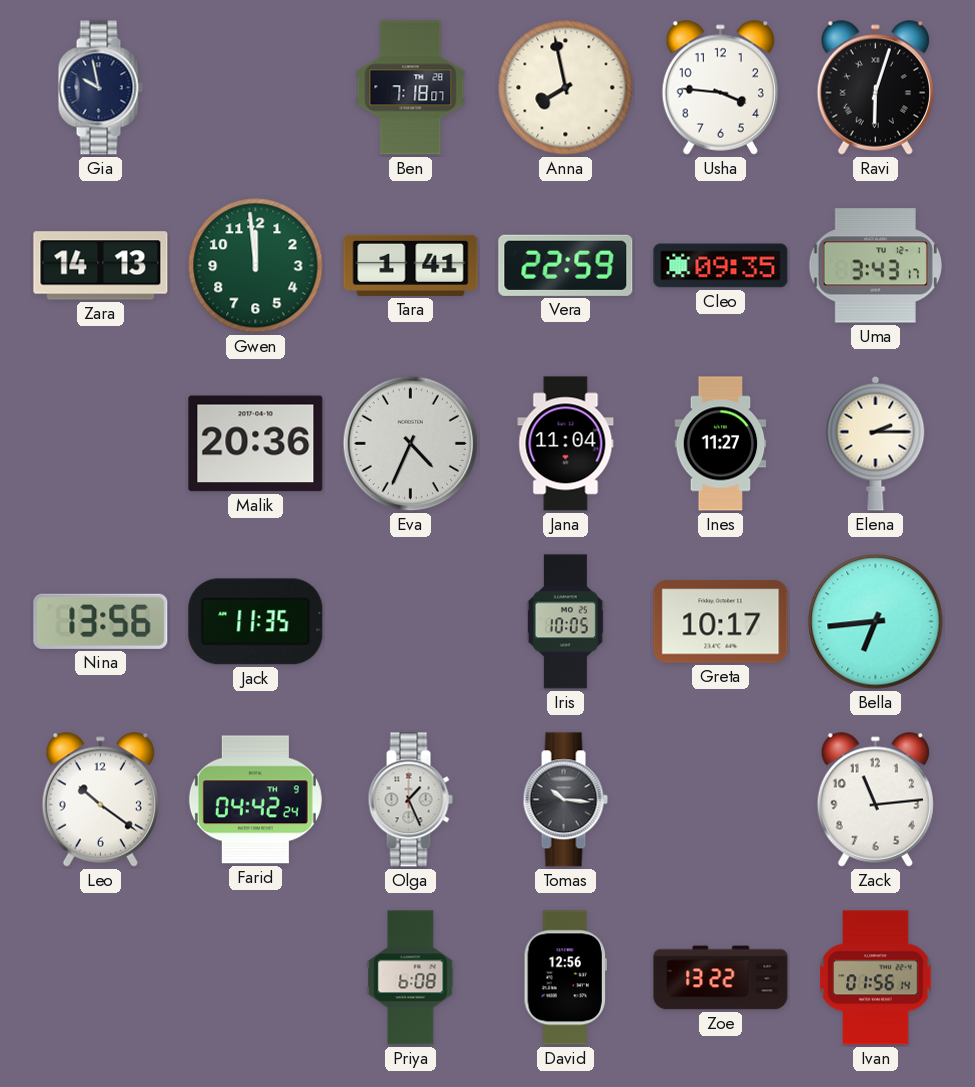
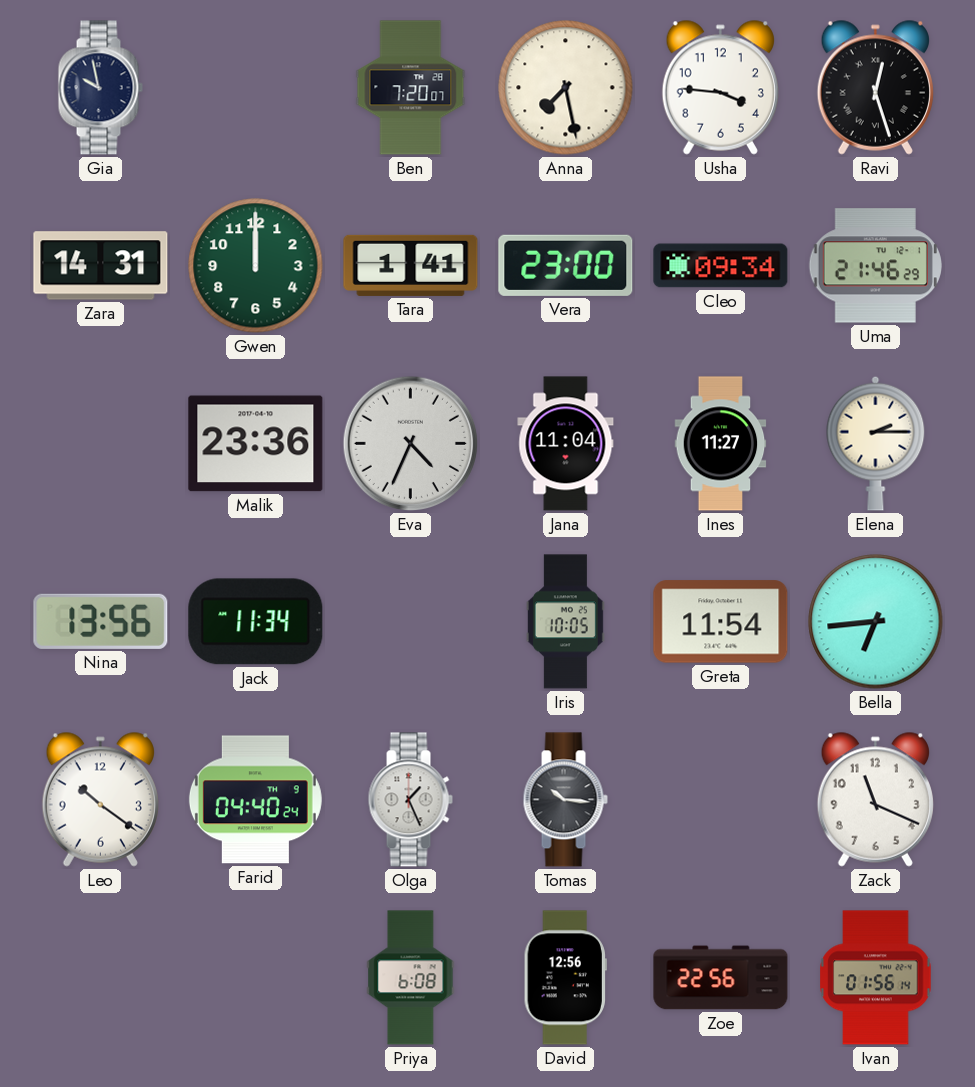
Ben: 7:18 -> 7:20 (411, 88)
Anna: 7:58 -> 7:28 (566, 88)
Ravi: 6:03 -> 12:27 (875, 87)
Zara: 14:13 -> 14:31 (101, 266)
Gwen: 11:59 -> 12:00 (256, 266)
Vera: 22:59 -> 23:00 (566, 265)
Cleo: 09:35 -> 09:34 (721, 266)
Uma: 3:43 -> 21:46 (875, 266)
Malik: 20:36 -> 23:36 (256, 444)
Jack: 11:35 -> 11:34 (256, 622)
Greta: 10:17 -> 11:54 (721, 622)
Farid: 04:42 -> 04:40 (255, 800)
Zack: 11:14 -> 11:19 (875, 799)
Zoe: 13:22 -> 22:56 (721, 978)
